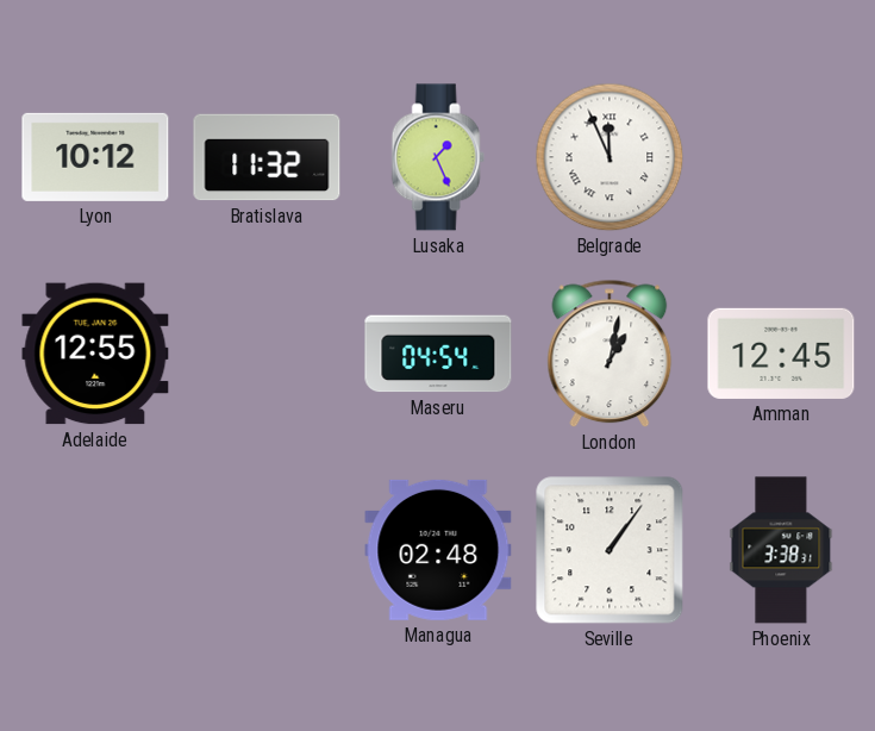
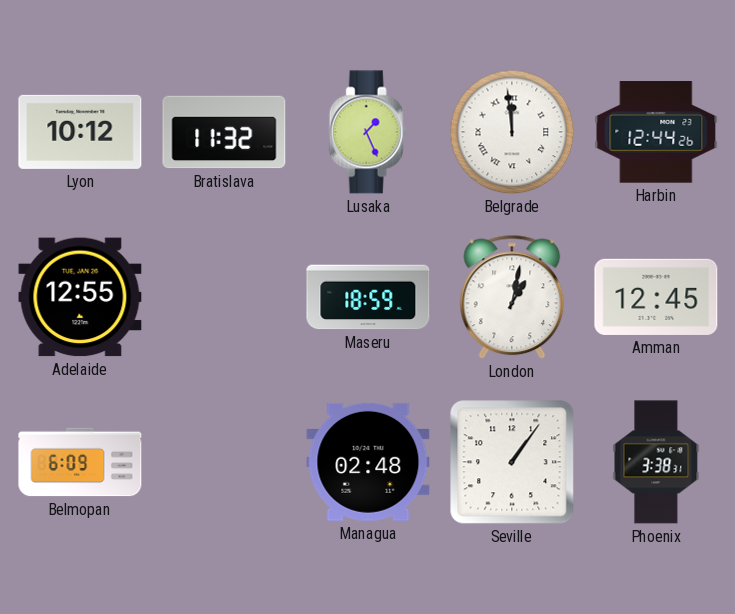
Belgrade: 11:56 -> 11:59 (512, 132)
Harbin: none -> 12:44 (656, 132)
Maseru: 04:54 -> 18:59 (368, 297)
Belmopan: none -> 6:09 (80, 462)
